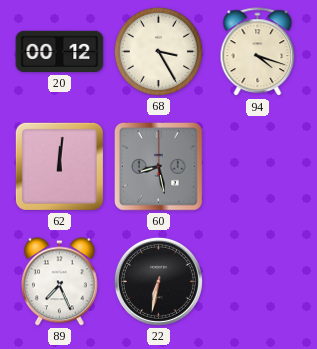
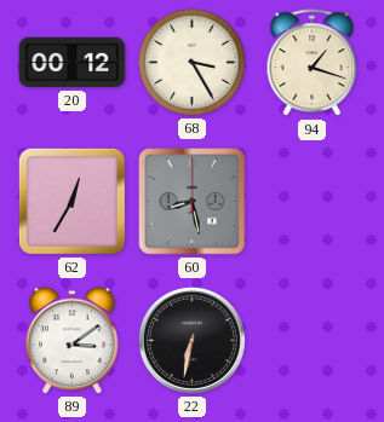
94: 4:18 -> 1:18 (313, 63)
62: 12:01 -> 12:35 (71, 201)
89: 7:26 -> 3:09 (73, 341)
